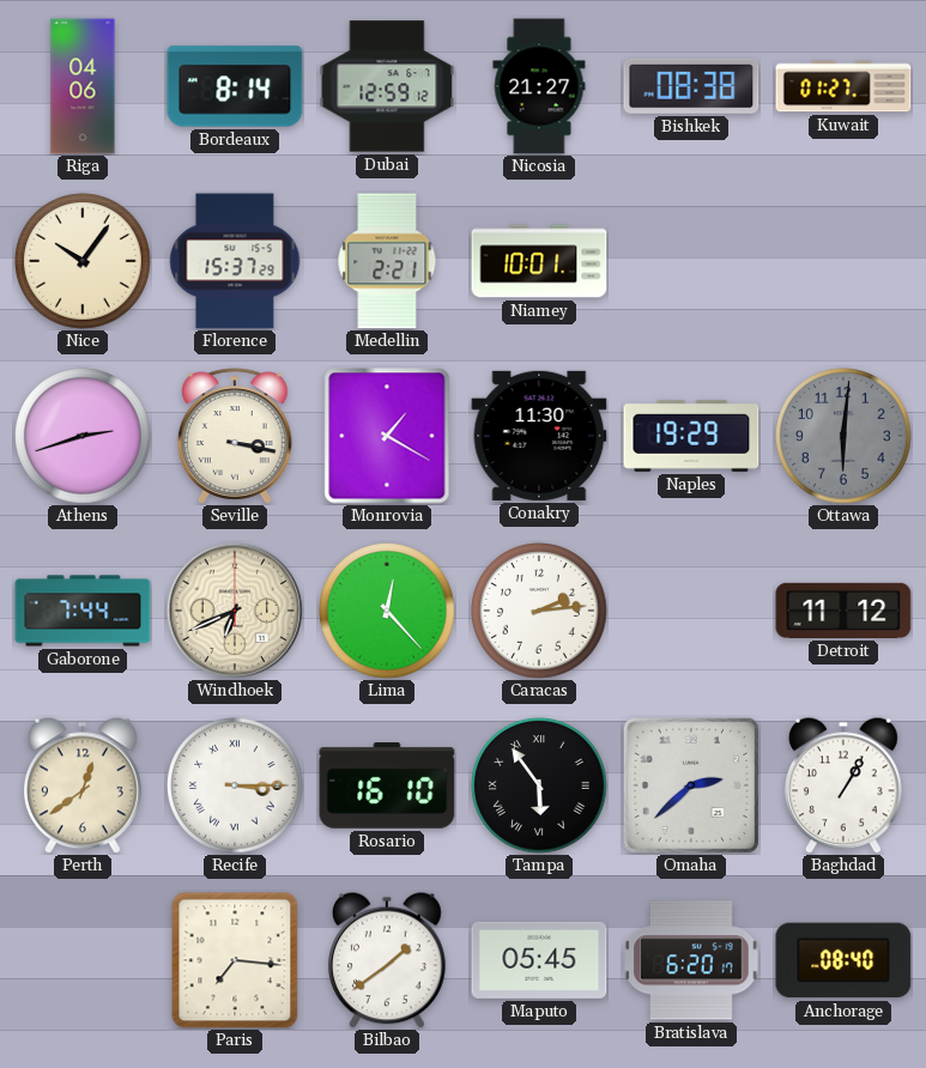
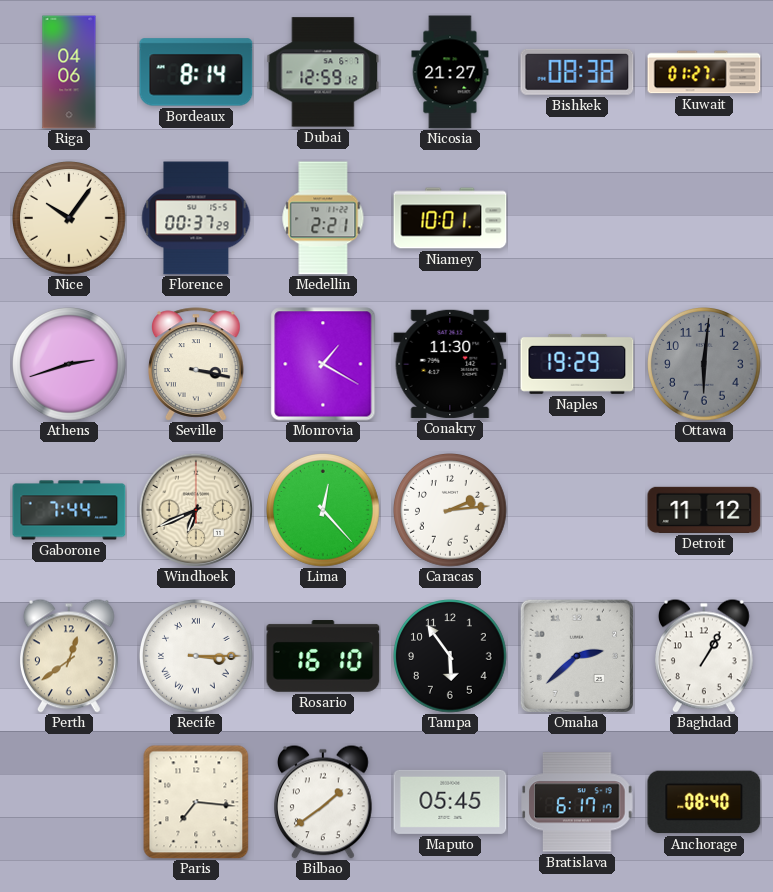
Florence: 15:37 -> 00:37 (196, 218)
Tampa numerals: Roman -> Arabic (451, 657)
Bratislava: 6:20 -> 6:17 (577, 802)
